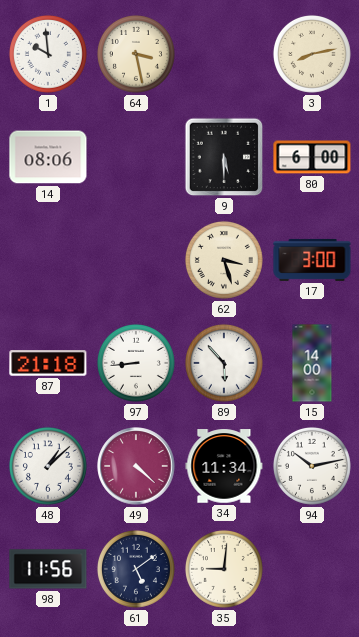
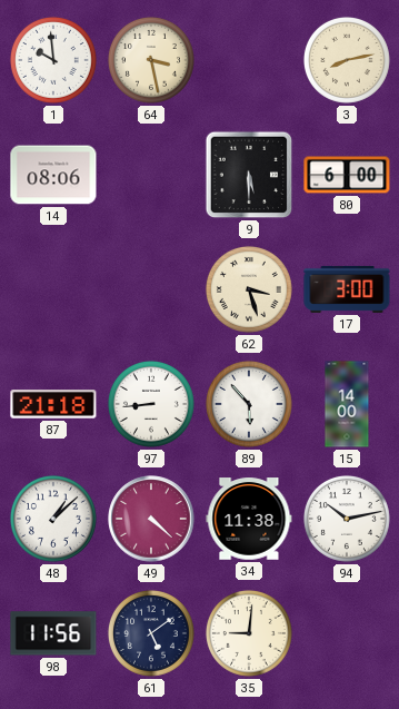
34: 11:34 -> 11:38 (249, 519)
